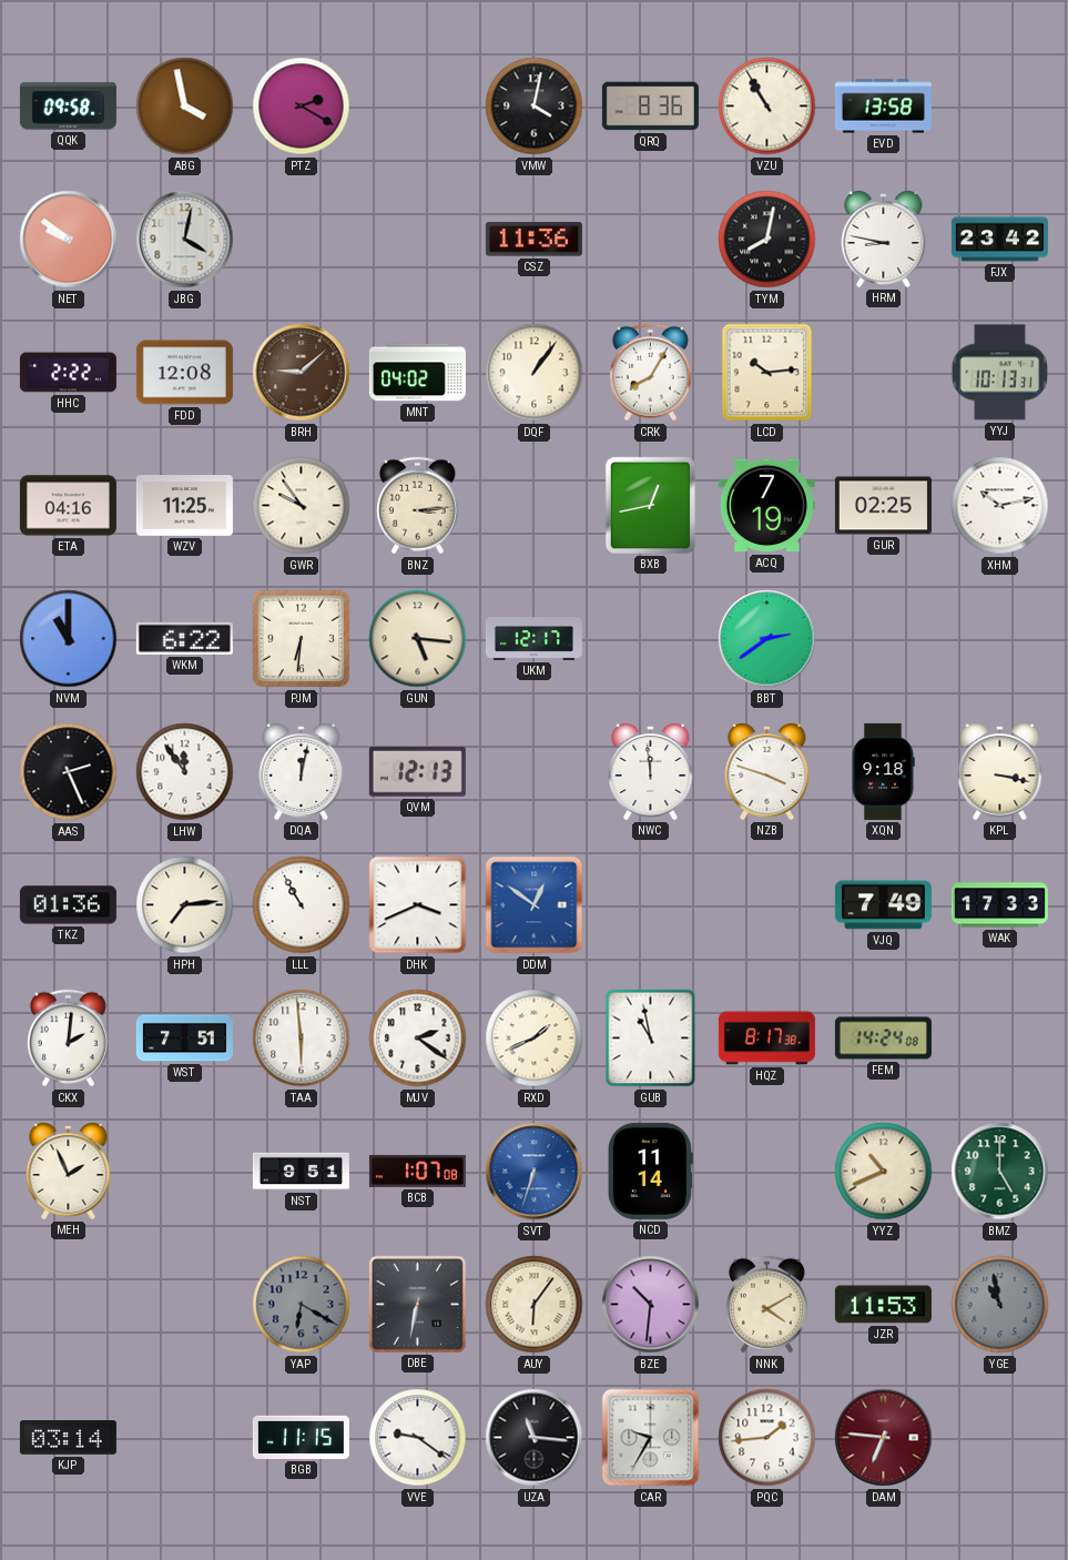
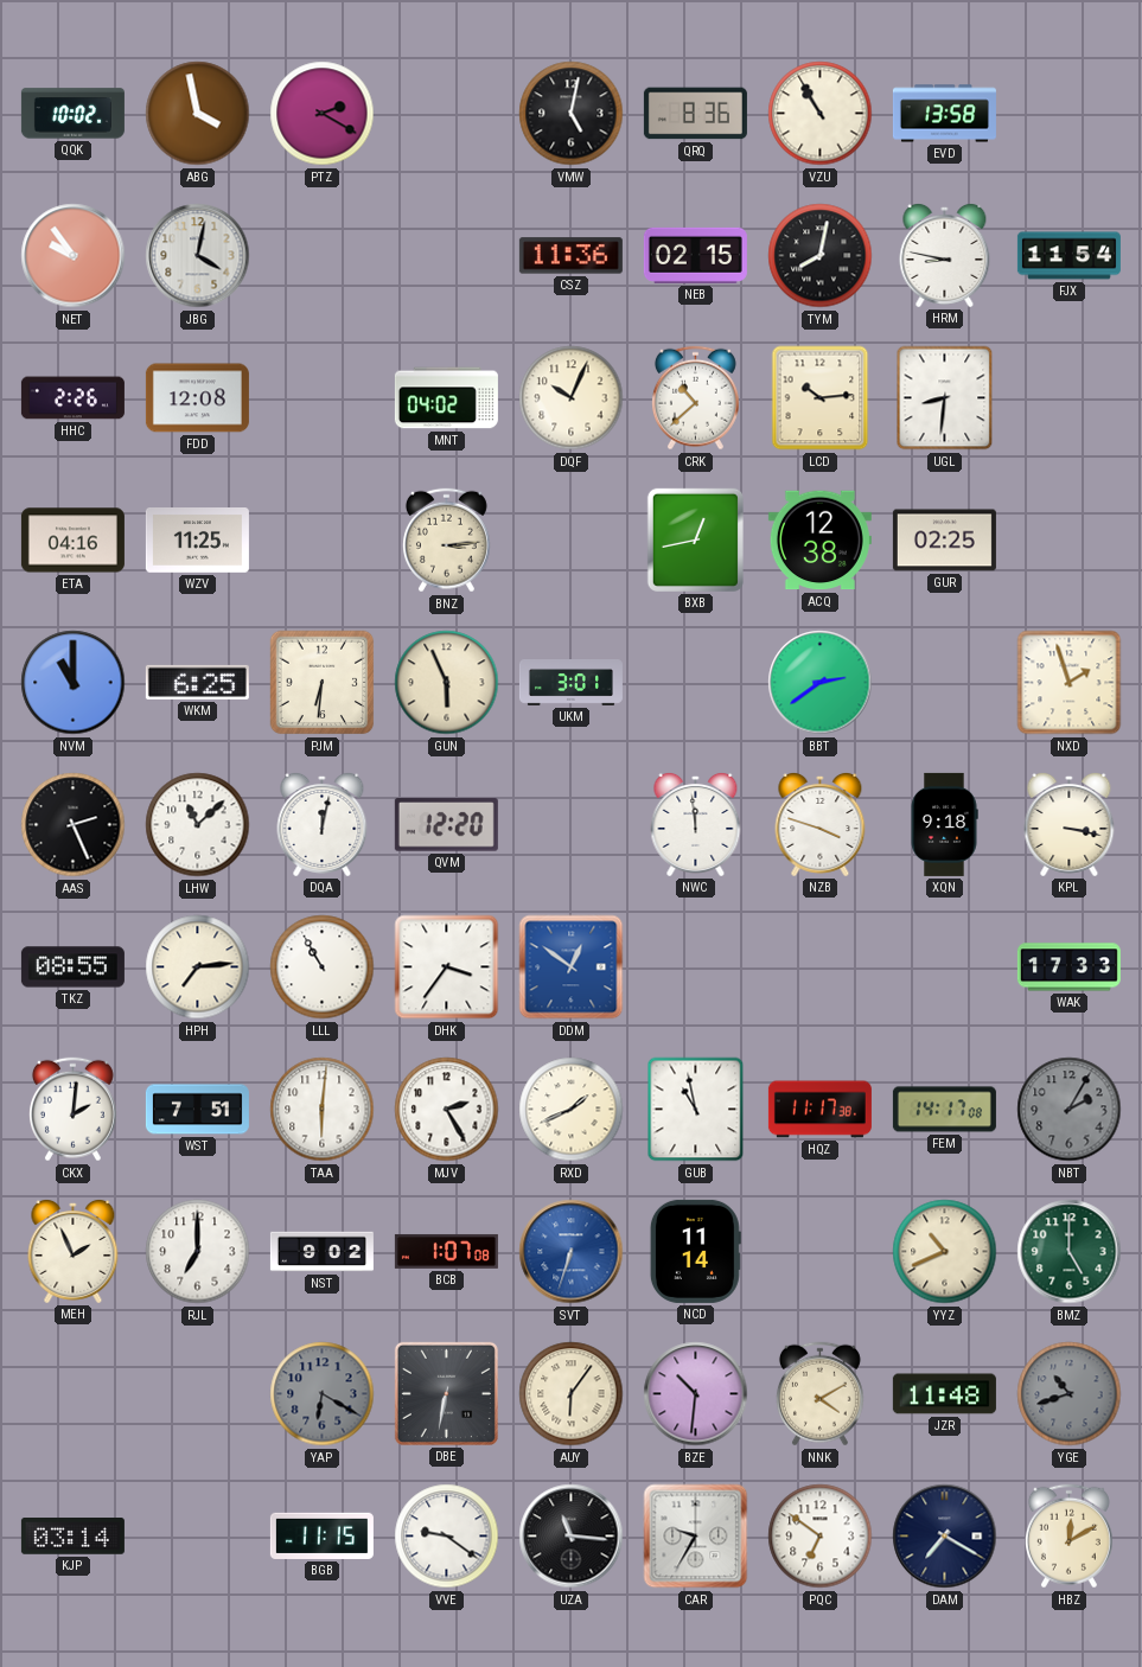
QQK: 09:58 -> 10:02 (72, 114)
VMW: 4:02 -> 5:02 (572, 114)
NET: 9:51 -> 9:54 (74, 256)
NEB: none -> 02:15 (695, 255)
FJX: 23:42 -> 11:54 (1068, 256)
HHC: 2:22 -> 2:26 (72, 398)
BRH: 9:08 -> none (302, 373)
DQF: 1:06 -> 10:04 (572, 398)
CRK: 8:05 -> 10:38 (695, 398)
UGL: none -> 8:31 (945, 398)
YYJ: 10:13 -> none (999, 373)
GWR: 9:54 -> none (302, 506)
ACQ: 7:19 -> 12:38 (819, 541)
XHM: 10:13 -> none (1000, 506)
WKM: 6:22 -> 6:25 (197, 682)
GUN: 5:16 -> 5:56 (447, 683)
UKM: 12:17 -> 3:01 (570, 683)
NXD: none -> 1:57 (1070, 683)
LHW: 11:54 -> 11:08 (198, 825)
QVM: 12:13 -> 12:20 (446, 825)
TKZ: 01:36 -> 08:55 (72, 967)
DHK: 3:41 -> 3:36 (447, 967)
VJQ: 7:49 -> none (883, 905)
TAA: 5:59 -> 6:01 (323, 1110)
MJV: 2:21 -> 2:25 (447, 1110)
HQZ: 8:17 -> 11:17 (819, 1110)
FEM: 14:24 -> 14:17 (944, 1110)
NBT: none -> 2:05 (1070, 1110)
RJL: none -> 7:00 (198, 1252)
NST: 9:51 -> 9:02 (321, 1252)
JZR: 11:53 -> 11:48 (944, 1394)
YGE: 10:58 -> 10:42 (1070, 1394)
PQC: 1:44 -> 6:51 (821, 1537)
DAM: 6:46 -> 7:20 (945, 1537)
DAM dial: burgundy -> navy (945, 1537)
HBZ: none -> 12:10 (1068, 1537)
